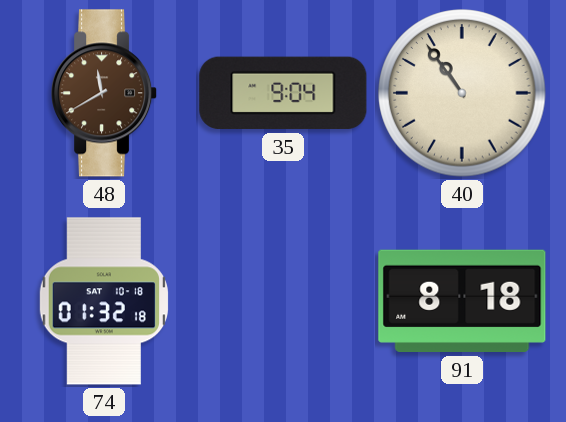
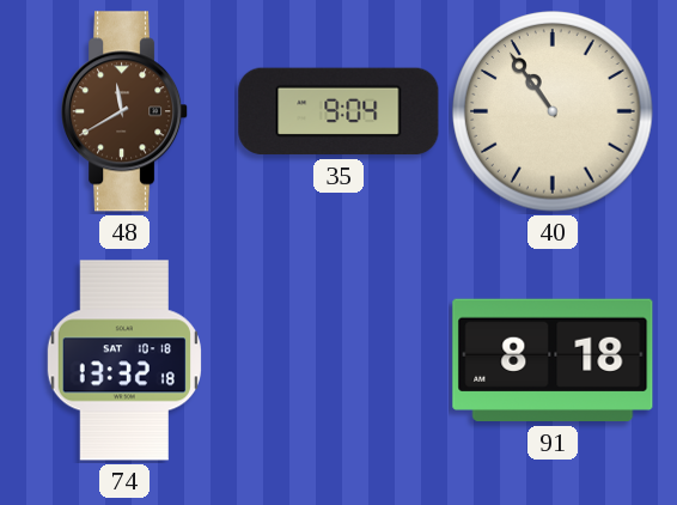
74: 01:32 -> 13:32 (123, 360)
